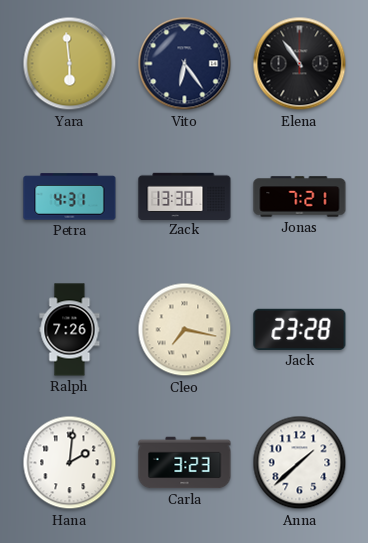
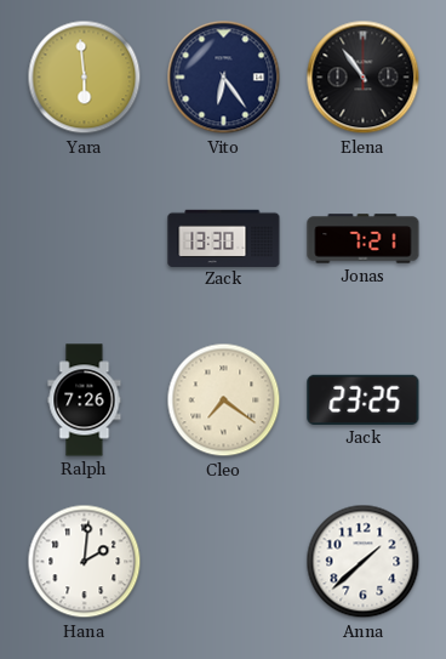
Petra: 4:31 -> none (70, 197)
Cleo: 7:17 -> 7:21 (224, 400)
Jack: 23:28 -> 23:25 (364, 399)
Carla: 3:23 -> none (185, 463)
